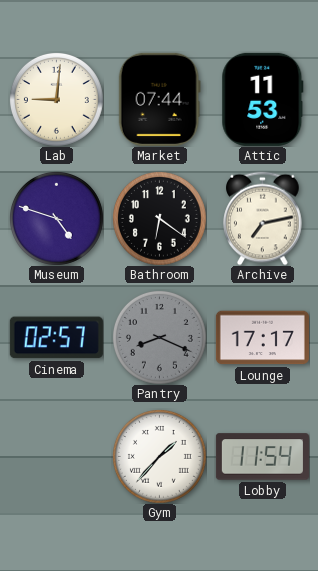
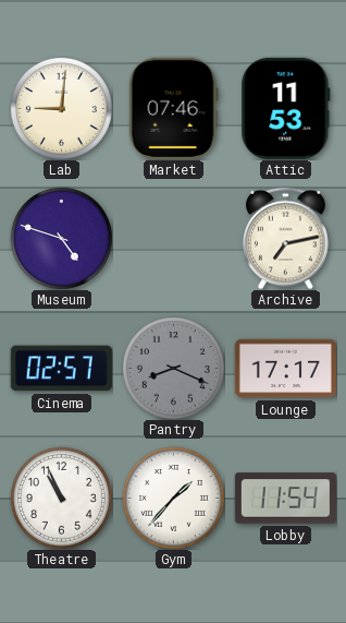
Market: 07:44 -> 07:46 (173, 108)
Bathroom: 6:21 -> none (159, 218)
Theatre: none -> 10:56 (61, 498)
